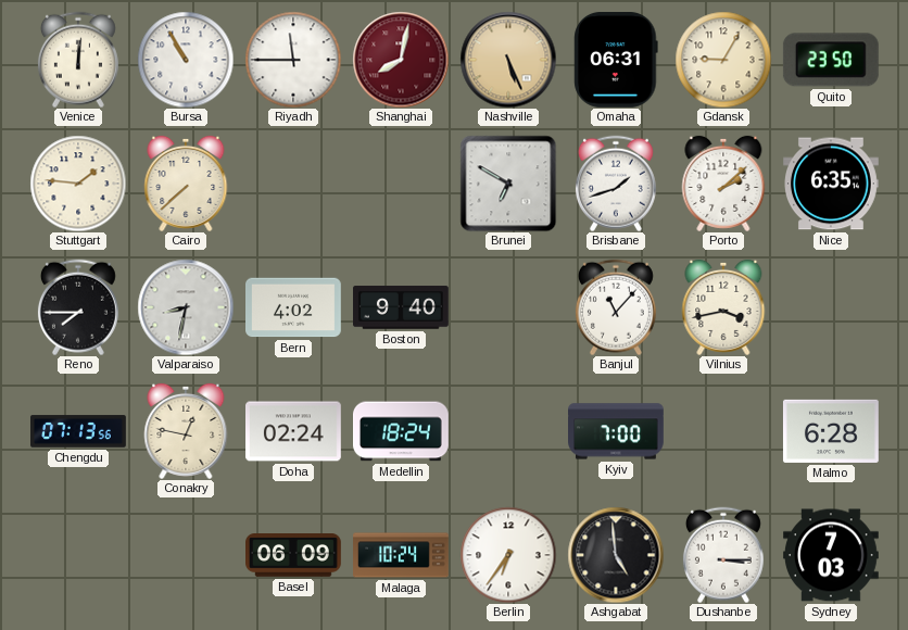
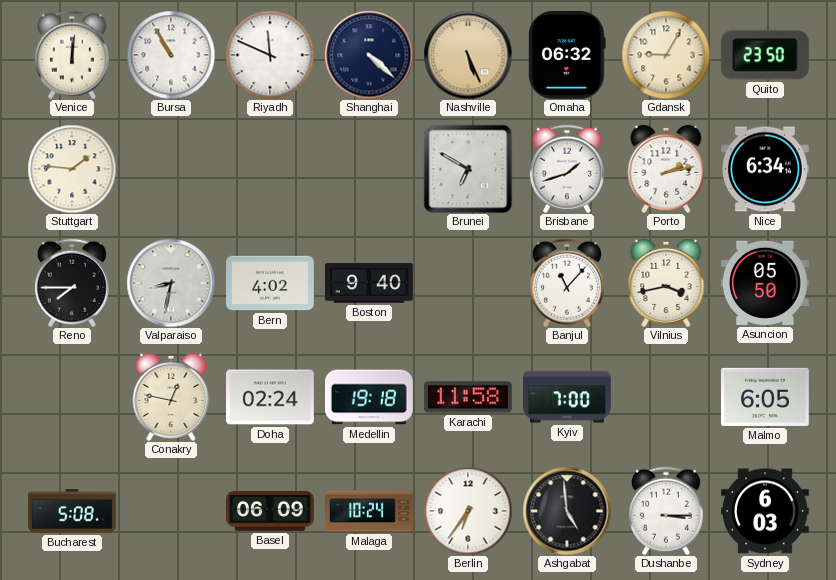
Riyadh: 11:45 -> 11:49 (270, 55)
Shanghai: 8:02 -> 4:22 (369, 55)
Shanghai dial: burgundy -> navy (369, 55)
Omaha: 06:31 -> 06:32 (567, 55)
Cairo: 7:38 -> none (186, 184)
Porto: 2:08 -> 2:13 (666, 169)
Nice: 6:35 -> 6:34 (766, 169)
Asuncion: none -> 05:50 (765, 283)
Chengdu: 07:13 -> none (79, 431)
Medellin: 18:24 -> 19:18 (370, 397)
Karachi: none -> 11:58 (468, 397)
Malmo: 6:28 -> 6:05 (765, 397)
Bucharest: none -> 5:08 (73, 511)
Sydney: 7:03 -> 6:03 (766, 511)
